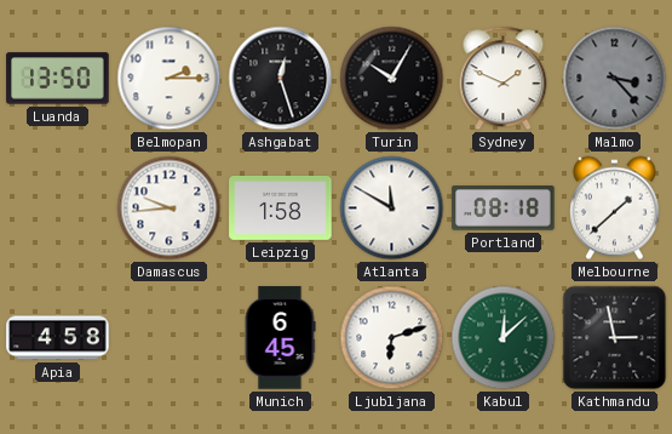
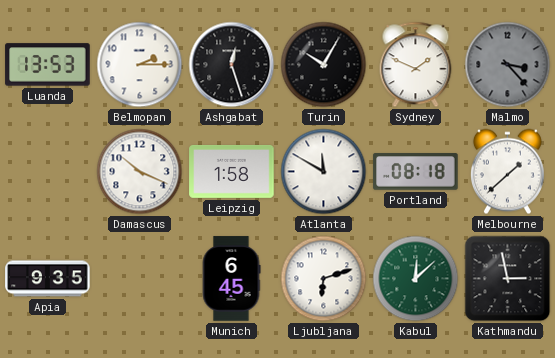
Luanda: 13:50 -> 13:53 (48, 65)
Damascus: 9:44 -> 10:19 (140, 172)
Apia: 4:58 -> 9:35 (48, 279)
